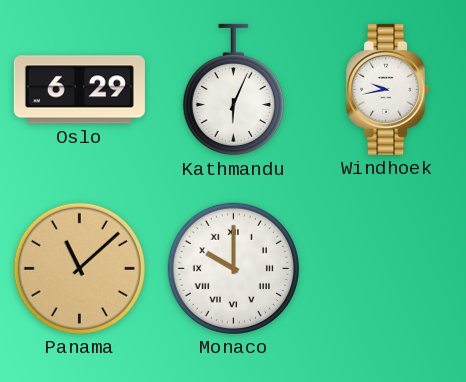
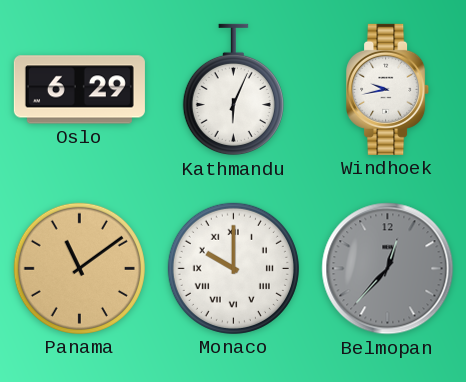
Panama: 11:08 -> 11:09 (79, 268)
Belmopan: none -> 12:37 (388, 269)
